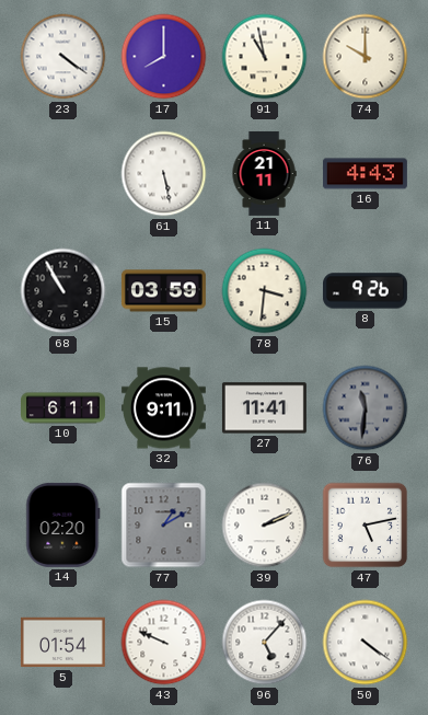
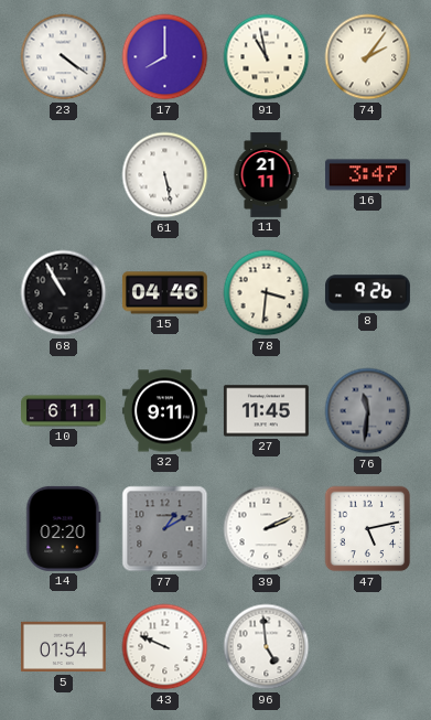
74: 10:00 -> 2:06 (368, 57)
16: 4:43 -> 3:47 (367, 175)
15: 03:59 -> 04:46 (164, 293)
27: 11:41 -> 11:45 (266, 411)
96: 5:07 -> 4:59 (267, 647)
50: 4:21 -> none (366, 643)
